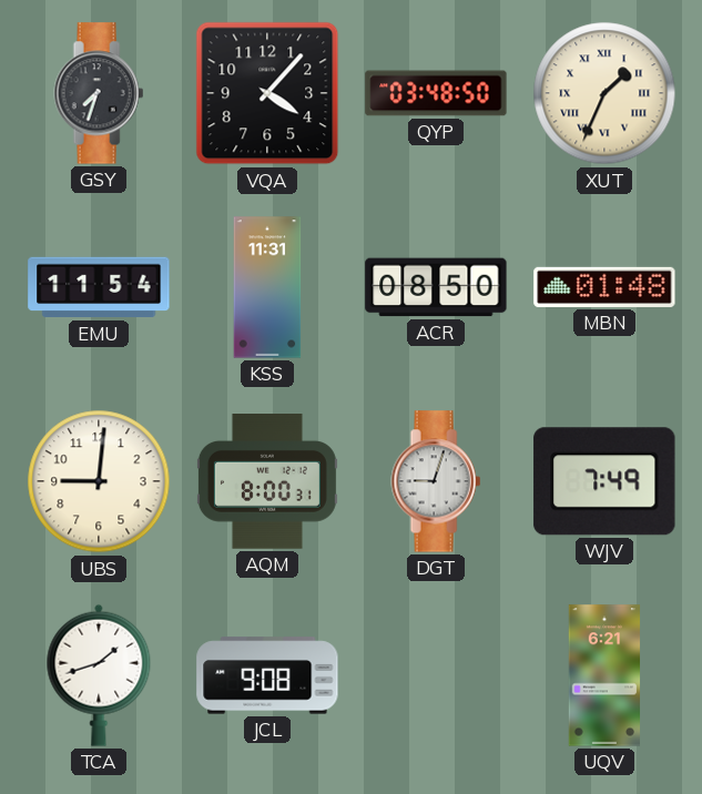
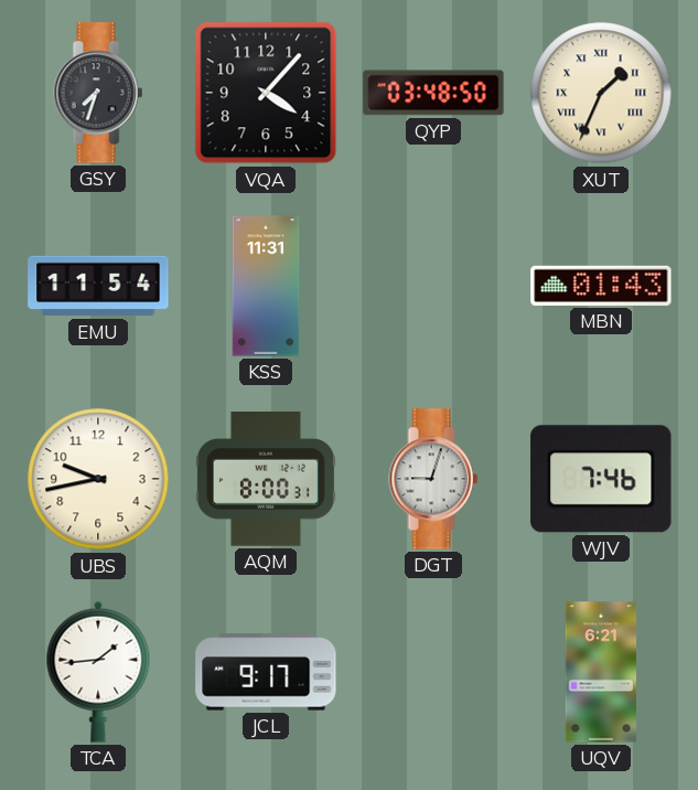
ACR: 08:50 -> none (436, 287)
MBN: 01:48 -> 01:43 (601, 286)
UBS: 9:01 -> 9:43 (98, 479)
WJV: 7:49 -> 7:46 (601, 479)
TCA: 1:42 -> 1:44 (98, 672)
JCL: 9:08 -> 9:17 (266, 672)
